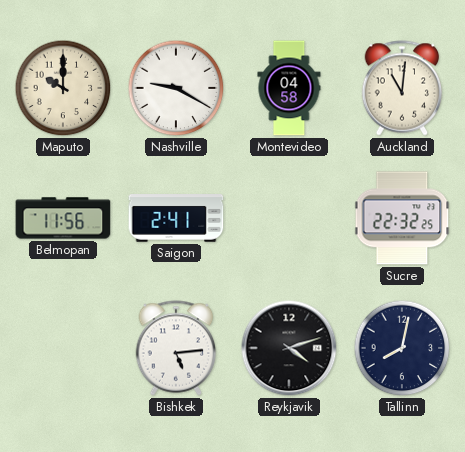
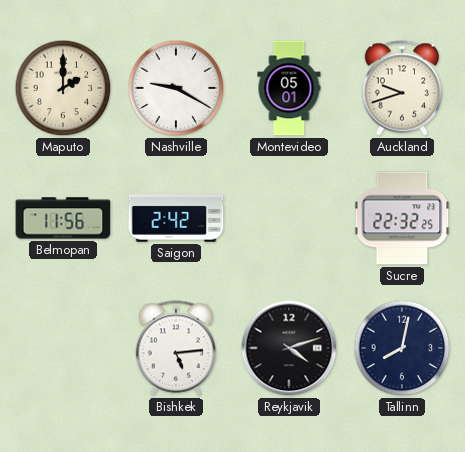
Maputo: 10:00 -> 2:00 (63, 88)
Montevideo: 04:58 -> 05:01 (289, 88)
Auckland: 11:01 -> 9:42 (402, 88)
Saigon: 2:41 -> 2:42 (176, 218)
